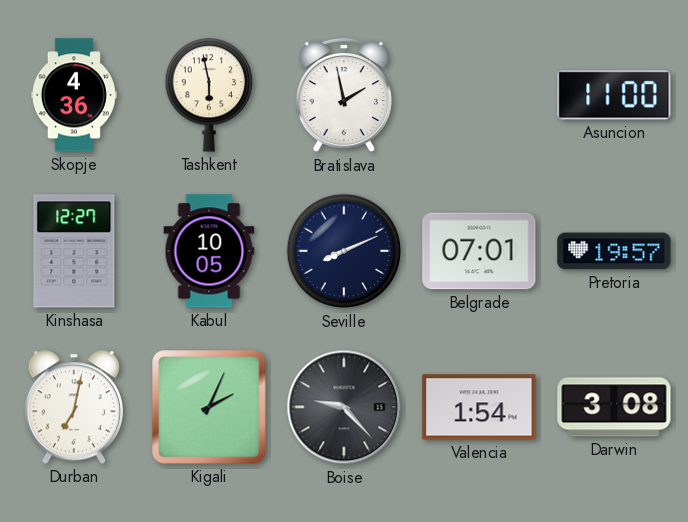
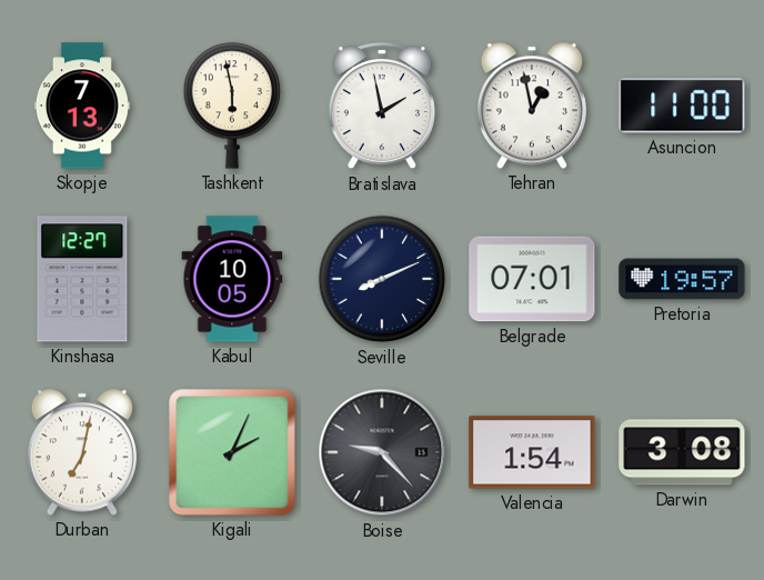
Skopje: 4:36 -> 7:13 (82, 106)
Tehran: none -> 12:58 (532, 106)
